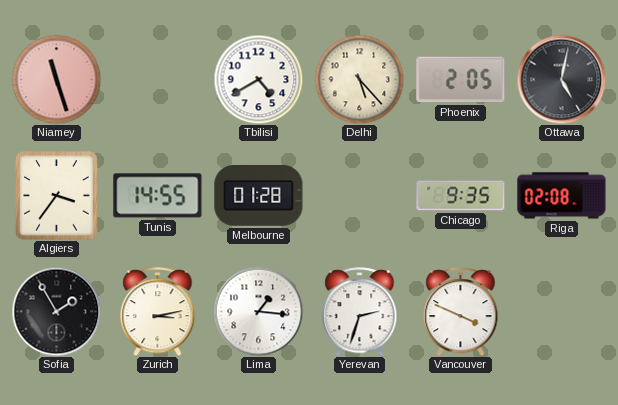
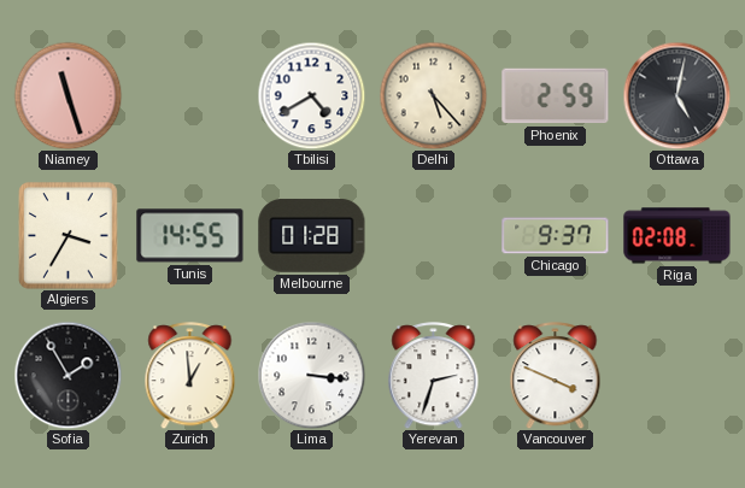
Phoenix: 2:05 -> 2:59 (556, 96)
Algiers: 3:36 -> 3:35 (69, 236)
Chicago: 9:35 -> 9:37 (556, 236)
Zurich: 3:13 -> 12:59 (190, 376)
Lima: 1:16 -> 3:16 (311, 375)
